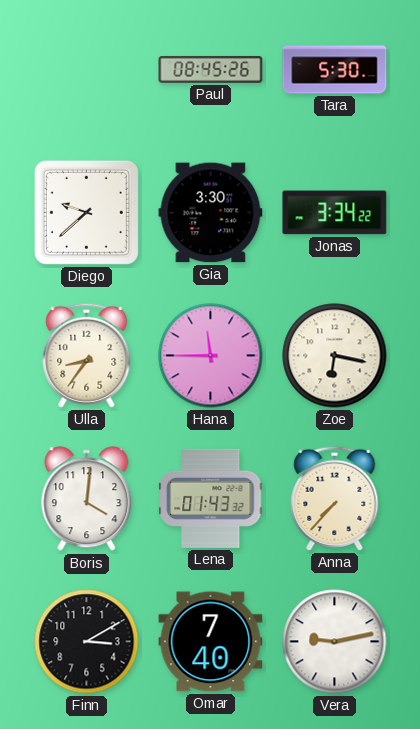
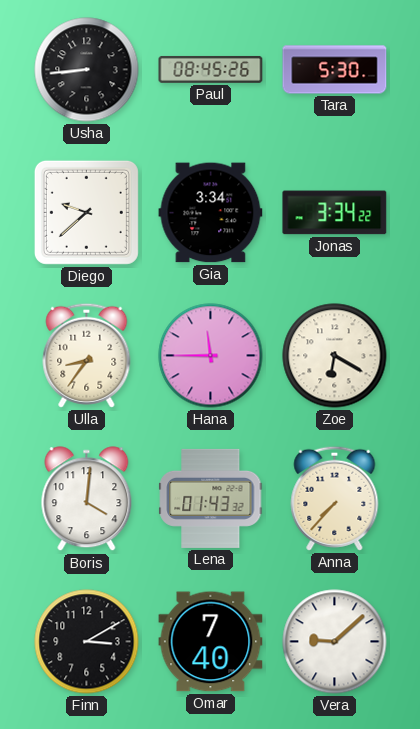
Usha: none -> 8:44 (87, 70)
Gia: 3:30 -> 3:34 (211, 213)
Zoe: 6:17 -> 6:20 (335, 356)
Vera: 9:13 -> 9:08 (335, 642)
